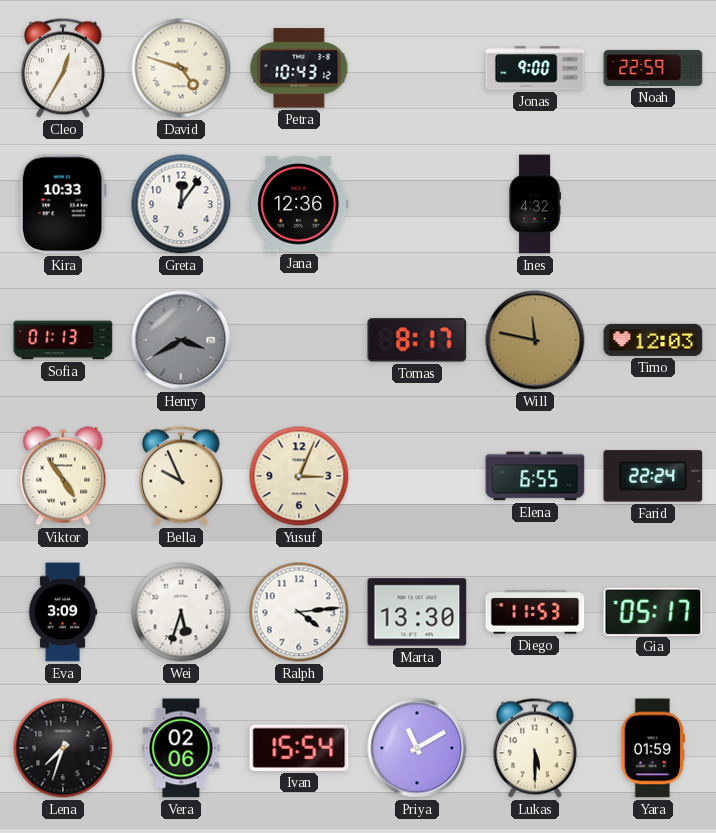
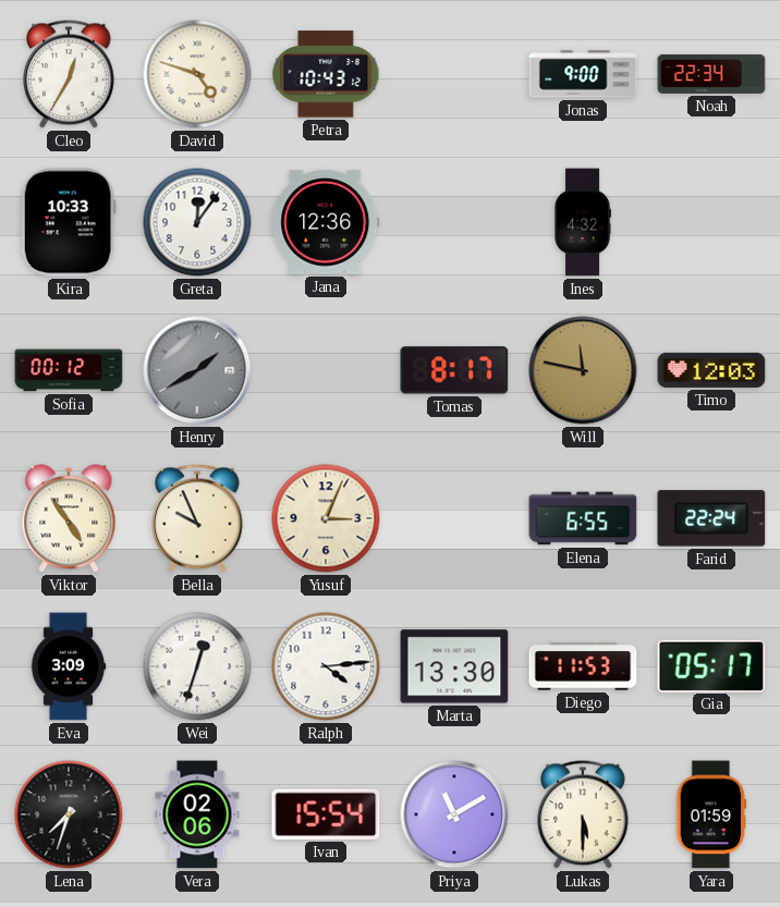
Noah: 22:59 -> 22:34 (711, 74)
Sofia: 01:13 -> 00:12 (69, 370)
Henry: 3:40 -> 1:40 (197, 370)
Wei: 5:33 -> 12:33 (197, 666)
